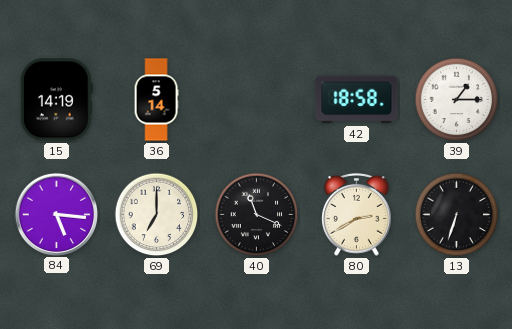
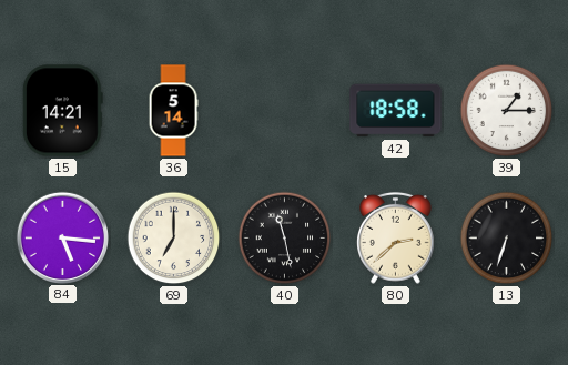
15: 14:19 -> 14:21 (62, 111)
40: 11:19 -> 11:28 (285, 239)
80: 2:40 -> 2:38 (396, 237)
